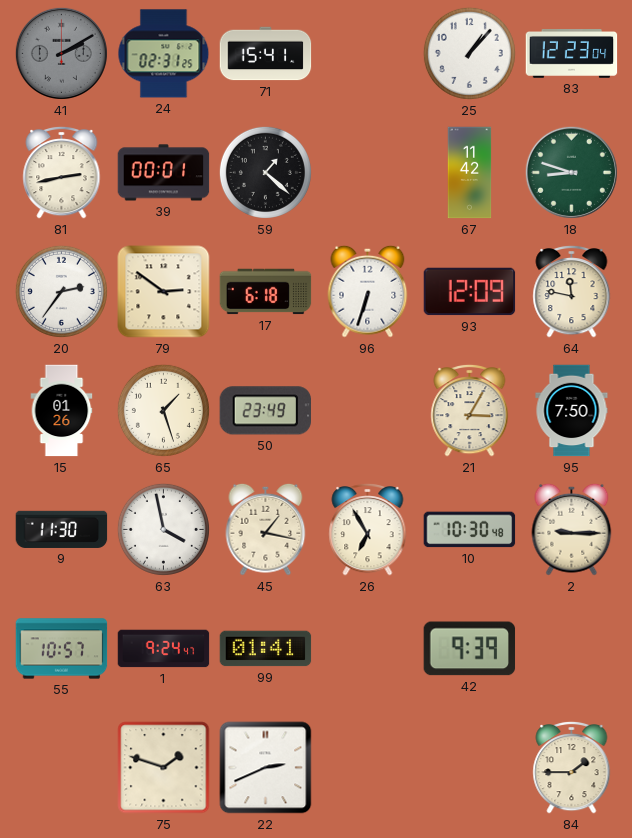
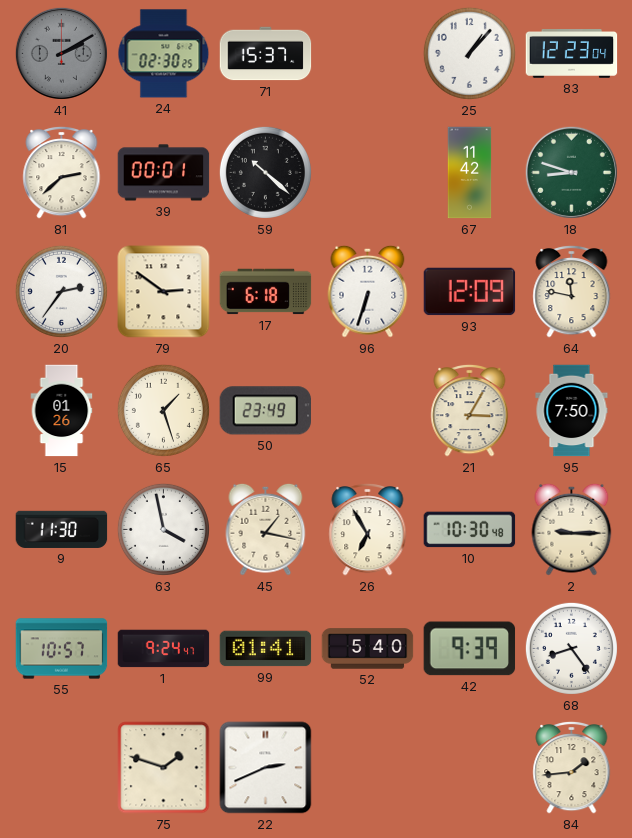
24: 02:31 -> 02:30 (164, 54)
71: 15:41 -> 15:37 (266, 54)
81: 2:43 -> 2:38 (62, 172)
59: 1:22 -> 10:22 (265, 172)
52: none -> 5:40 (368, 649)
68: none -> 8:24 (571, 648)
84: 1:45 -> 1:44 (572, 767)
